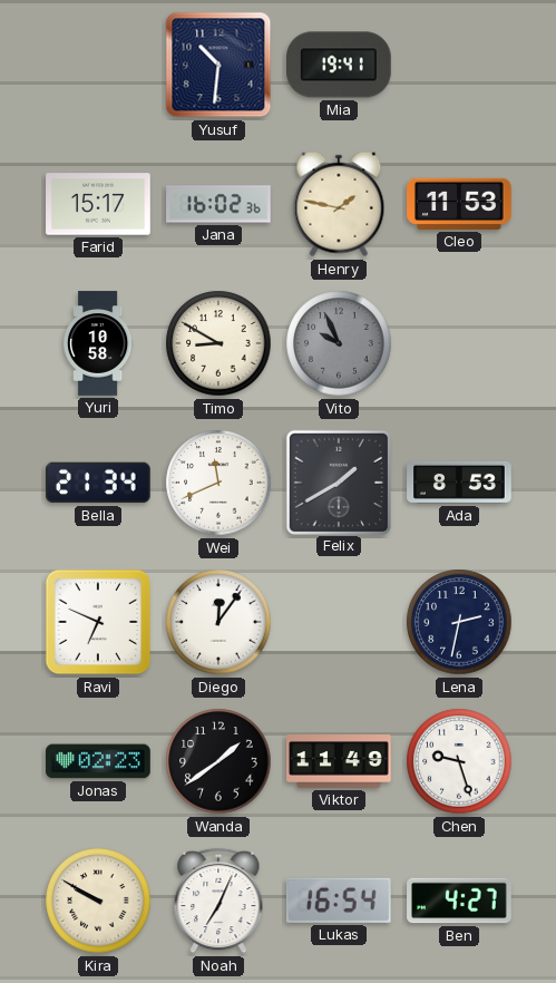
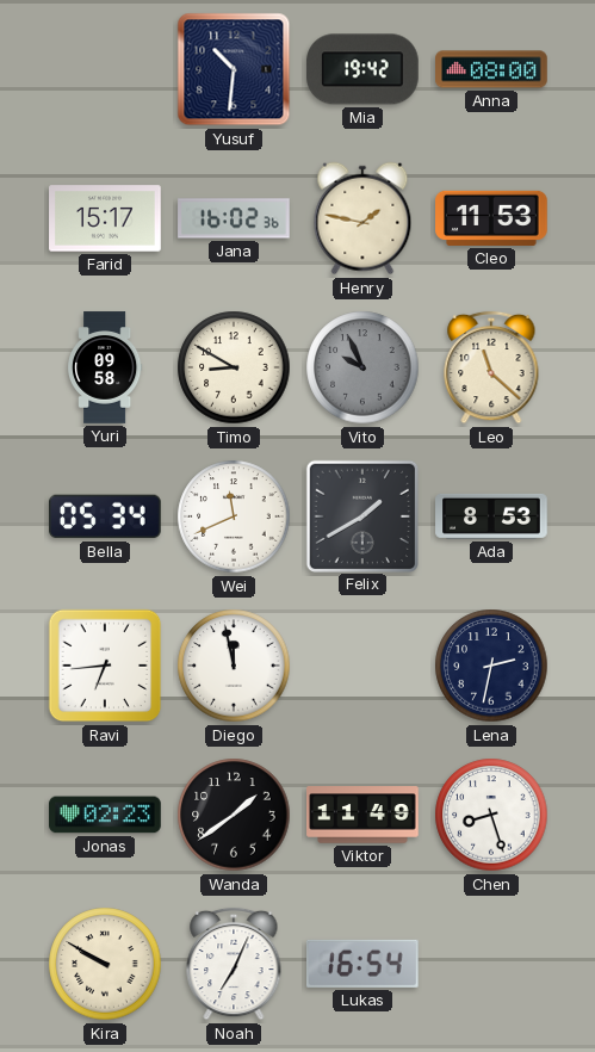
Mia: 19:41 -> 19:42 (364, 69)
Anna: none -> 08:00 (491, 69)
Yuri: 10:58 -> 09:58 (106, 367)
Leo: none -> 11:22 (491, 367)
Bella: 21:34 -> 05:34 (106, 516)
Ravi: 6:49 -> 6:44 (105, 666)
Diego: 12:06 -> 11:58 (234, 666)
Chen: 9:27 -> 8:27 (491, 815)
Ben: 4:27 -> none (459, 901)
